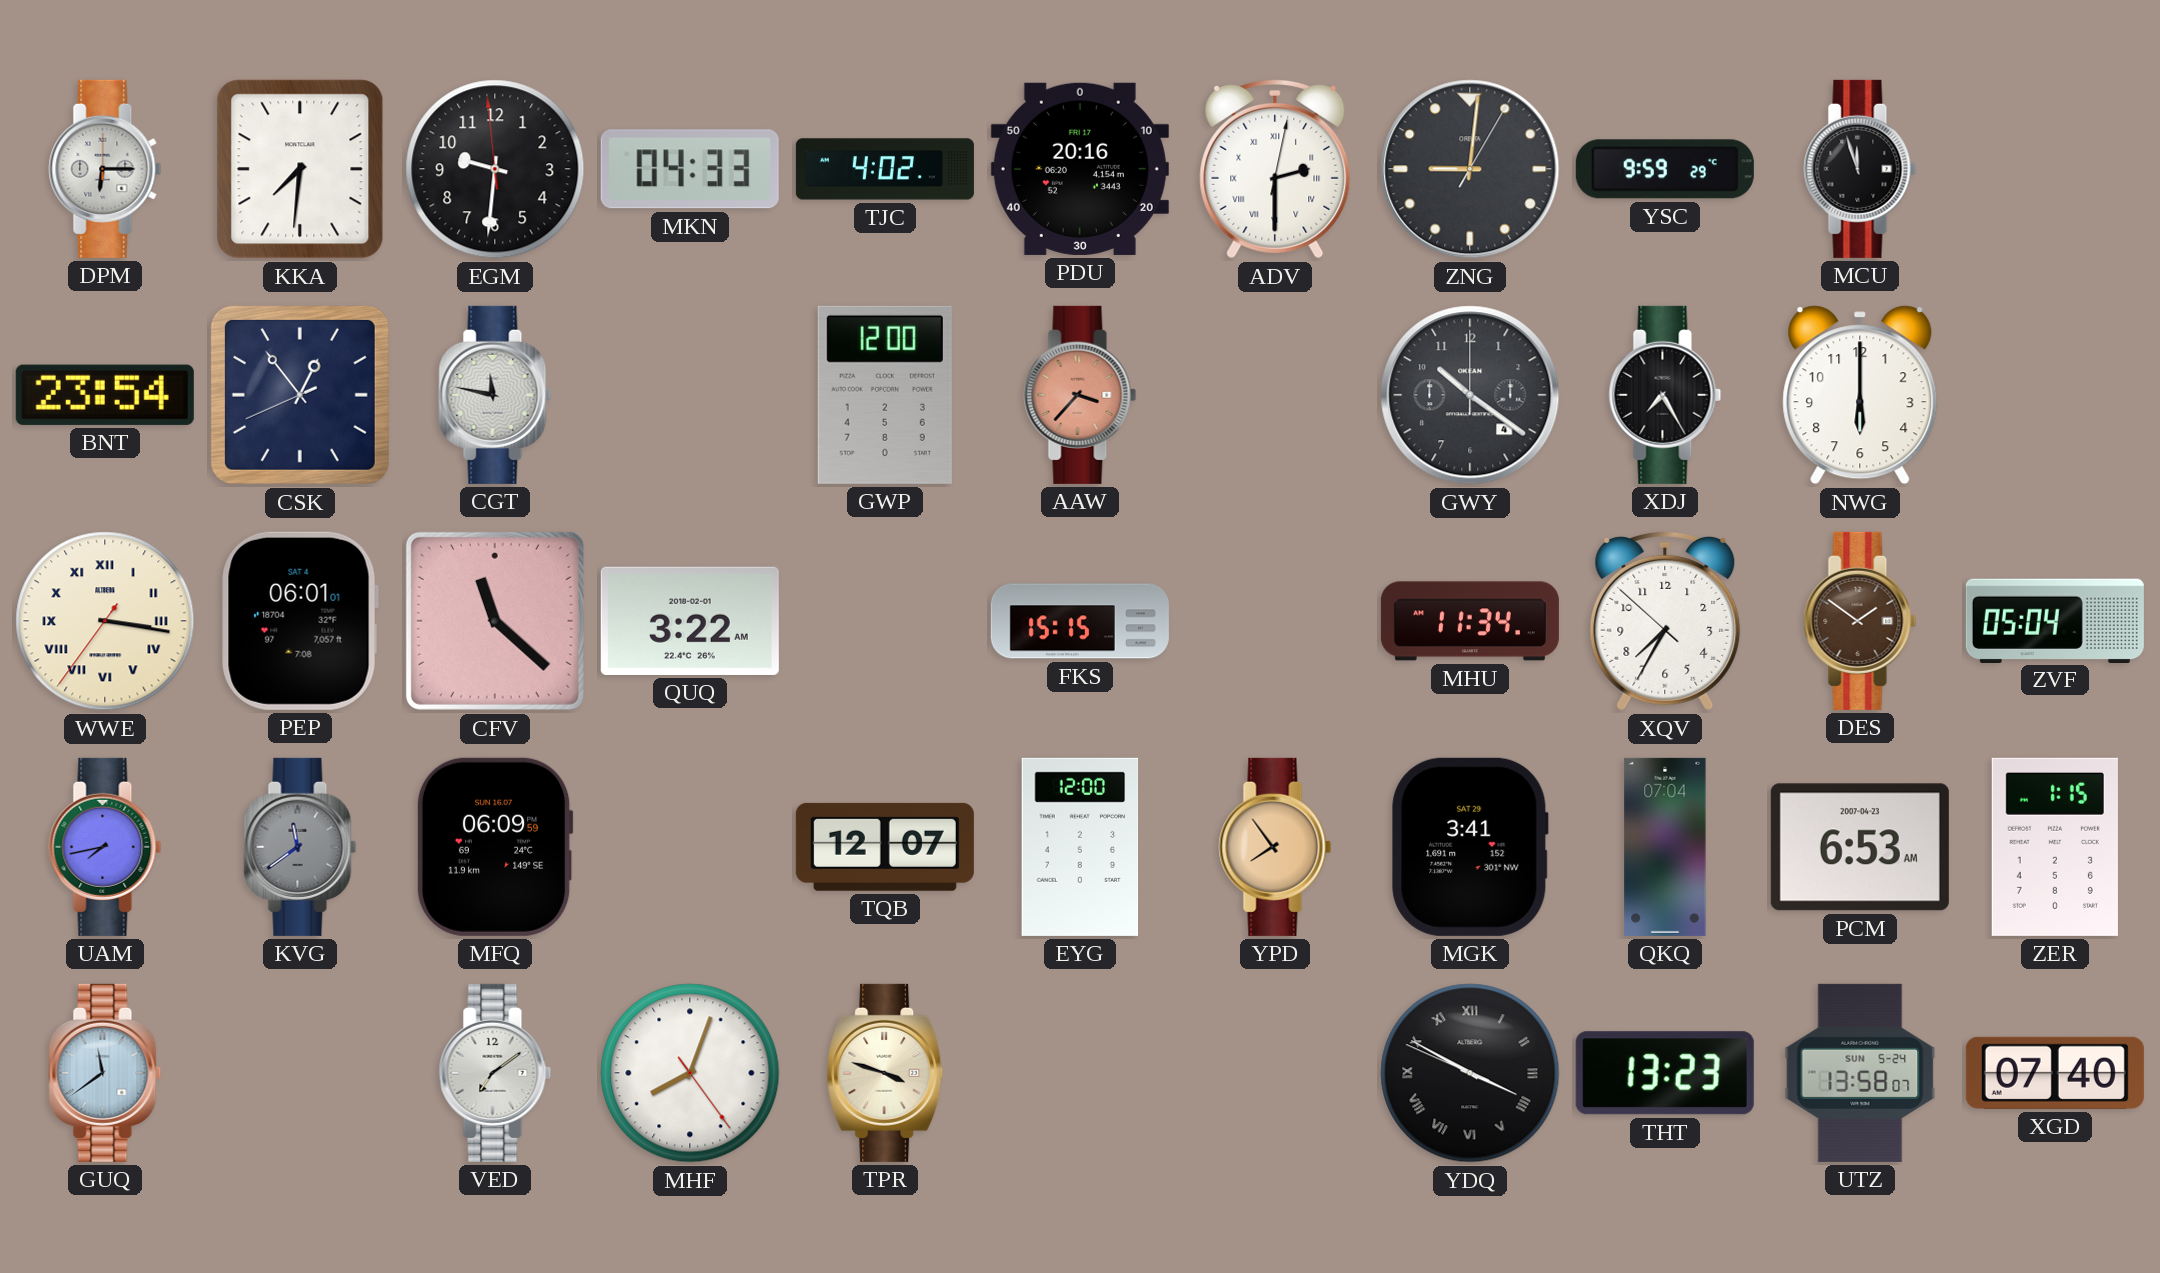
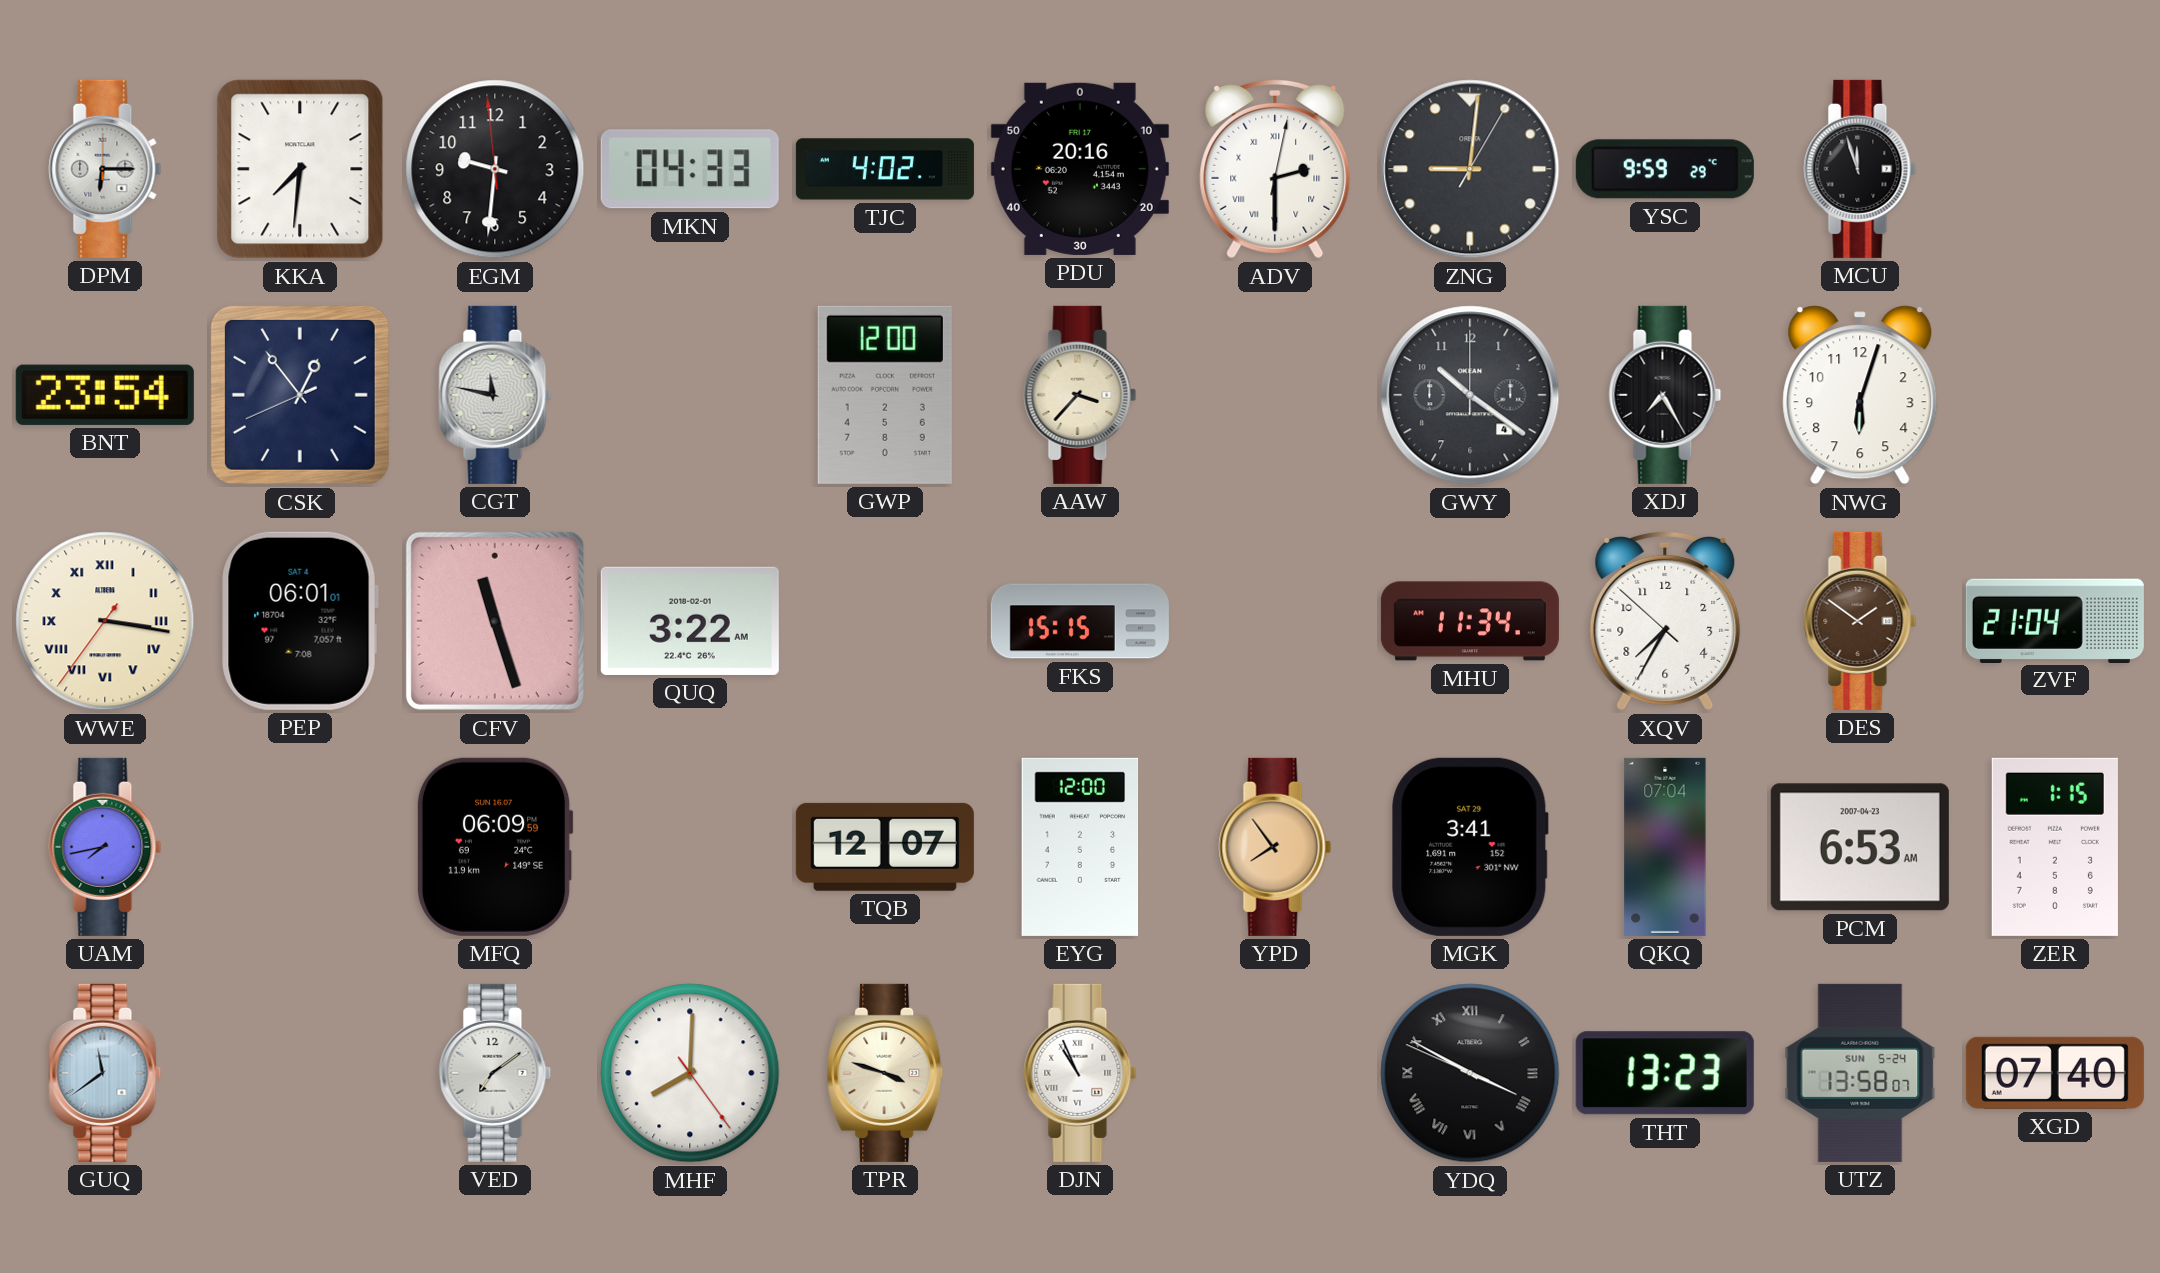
AAW dial: salmon -> cream (1080, 395)
NWG: 6:00 -> 6:03 (1860, 395)
CFV: 11:22 -> 11:27 (495, 621)
ZVF: 05:04 -> 21:04 (2055, 620)
KVG: 11:39 -> none (300, 847)
MHF: 8:03 -> 8:00 (690, 1073)
DJN: none -> 10:56 (1080, 1073)
